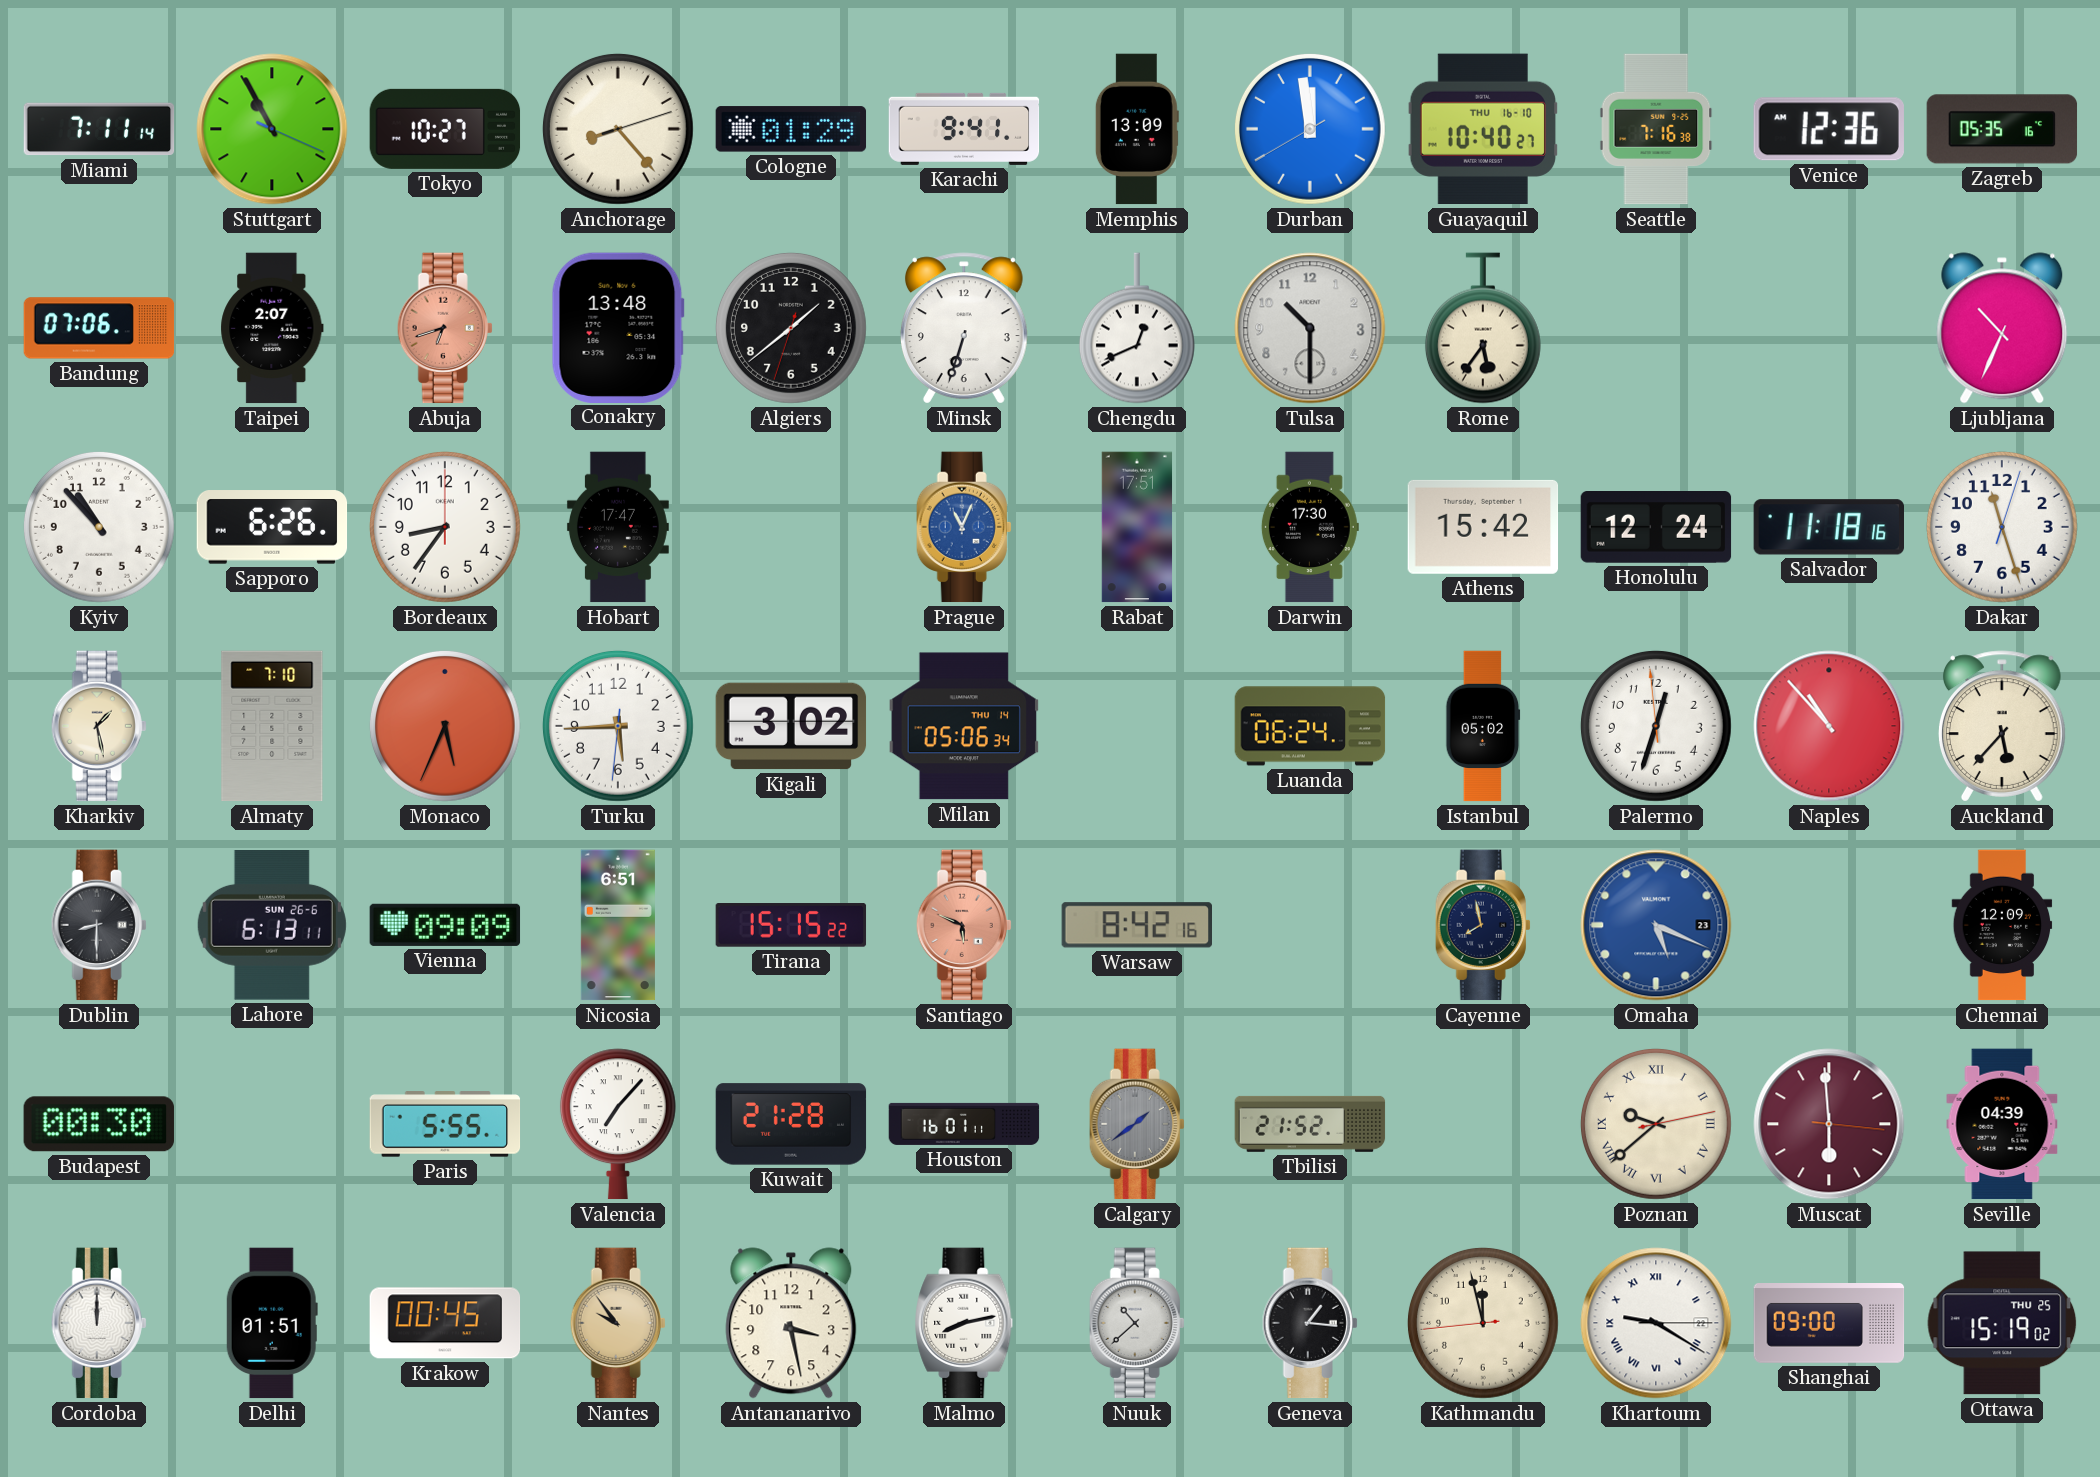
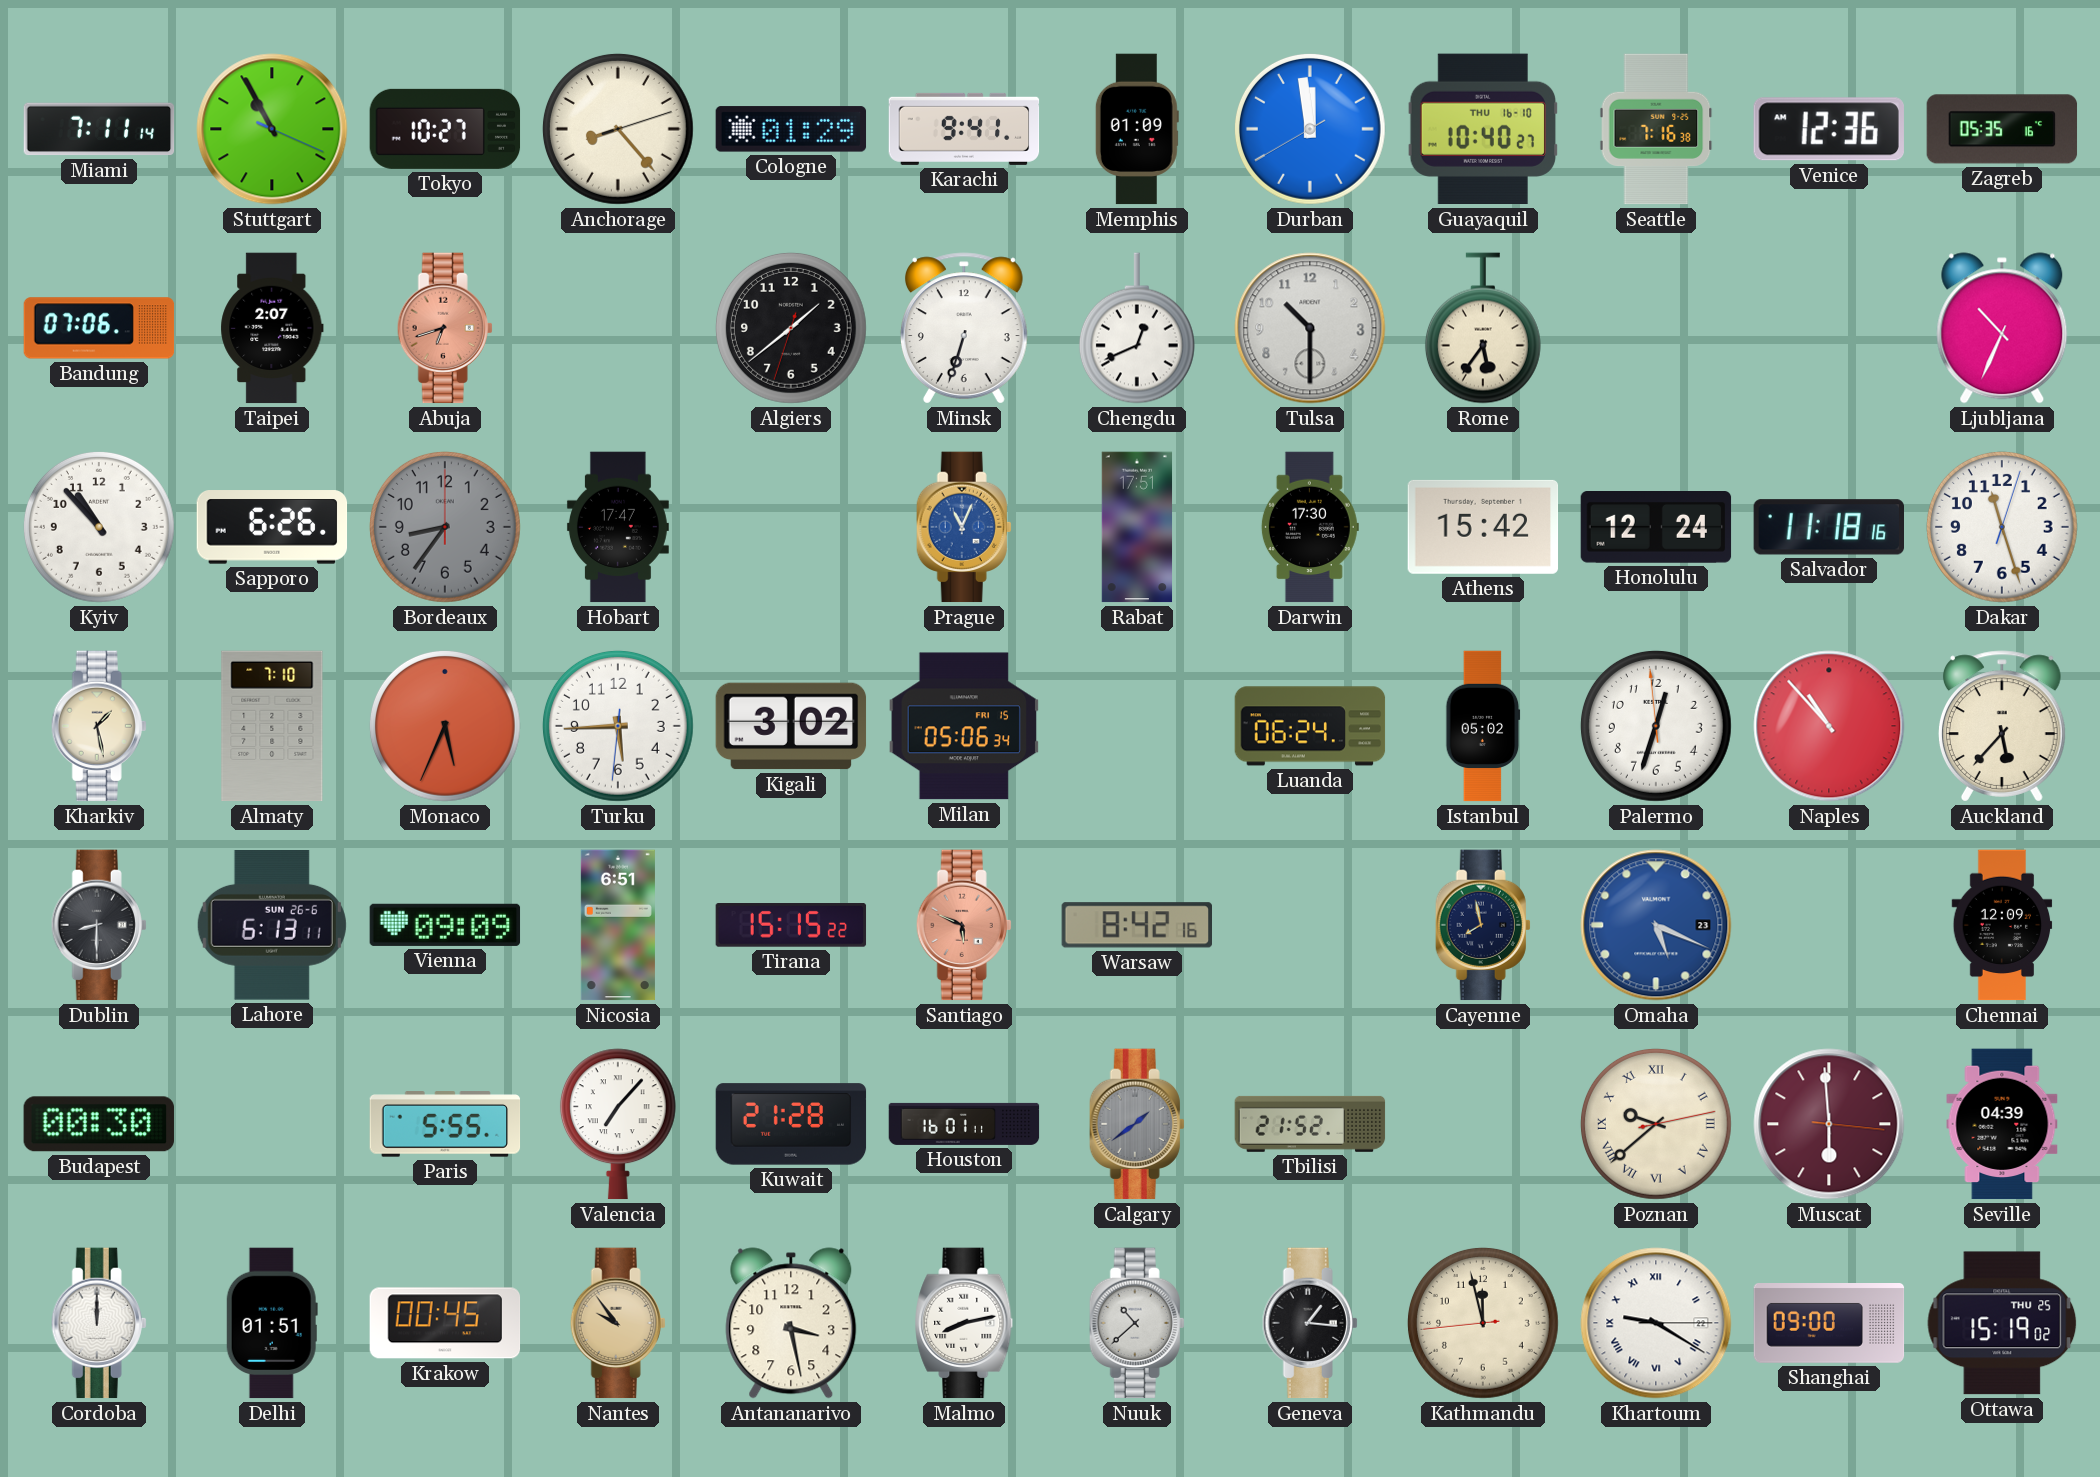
Memphis: 13:09 -> 01:09 (1137, 129)
Conakry: 13:48 -> none (618, 327)
Bordeaux dial: white -> grey (445, 527)
Milan date: THU 14 -> FRI 15 (963, 726)
